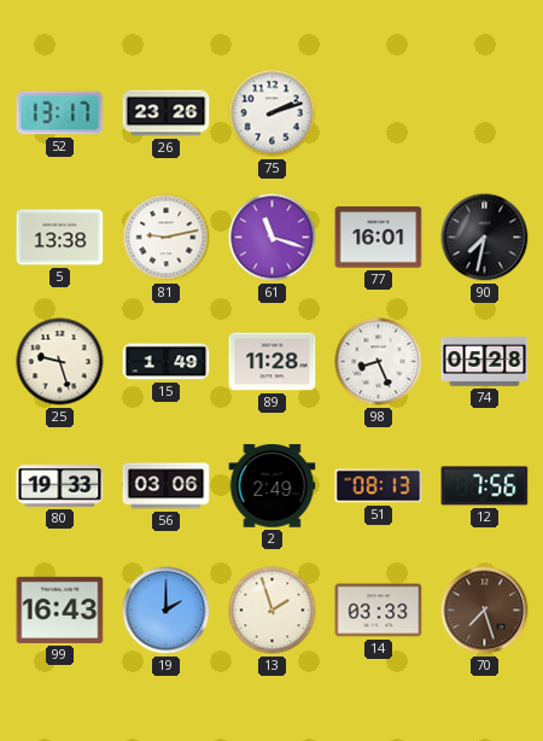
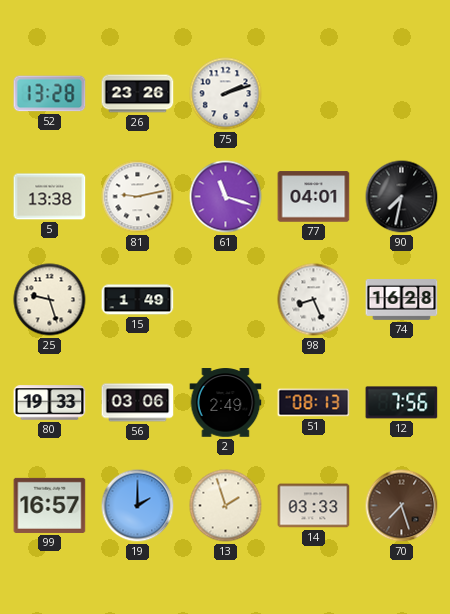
52: 13:17 -> 13:28 (50, 94)
77: 16:01 -> 04:01 (314, 197)
89: 11:28 -> none (273, 362)
74: 05:28 -> 16:28 (402, 300)
99: 16:43 -> 16:57 (50, 505)
